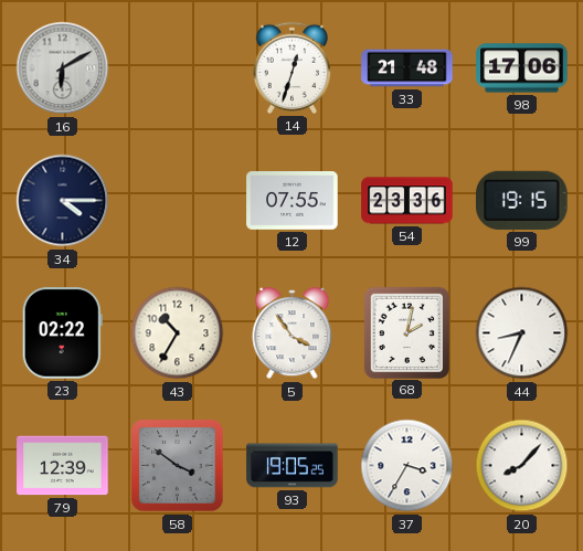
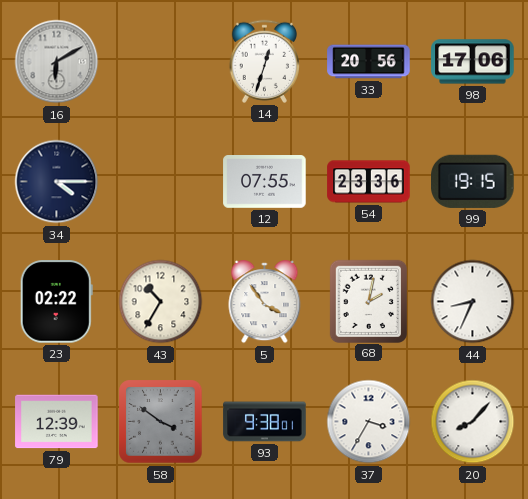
33: 21:48 -> 20:56 (369, 62)
93: 19:05 -> 9:38 (265, 422)
